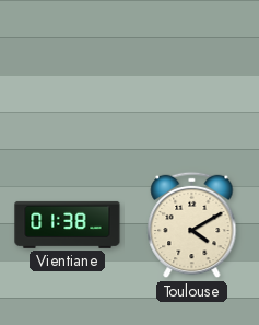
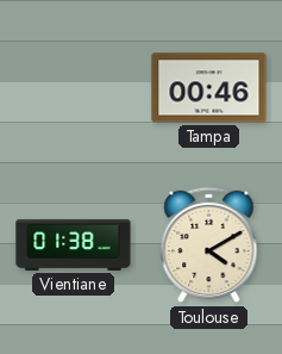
Tampa: none -> 00:46 (209, 88)
